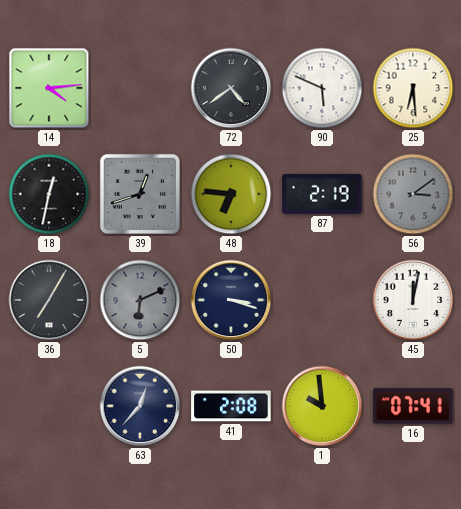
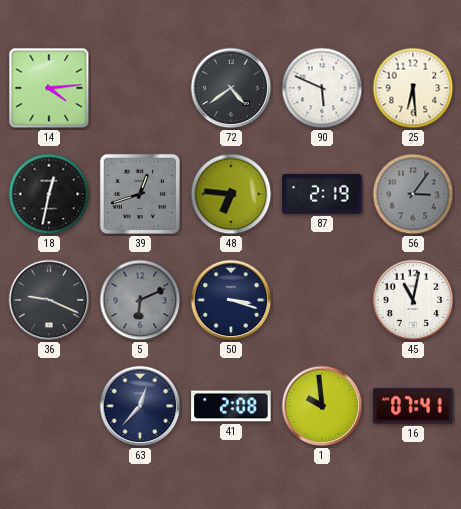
56: 3:09 -> 3:06 (413, 194)
36: 7:05 -> 9:19 (49, 300)
45: 12:02 -> 11:02 (413, 300)
